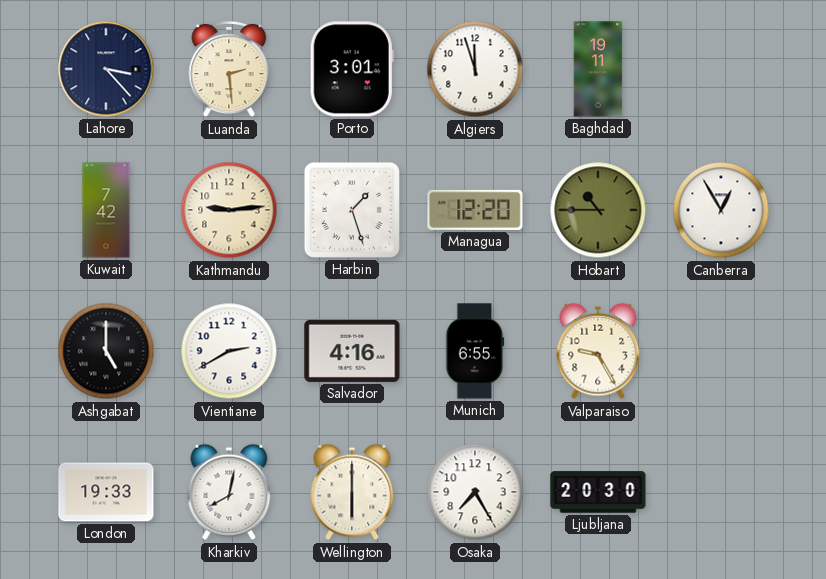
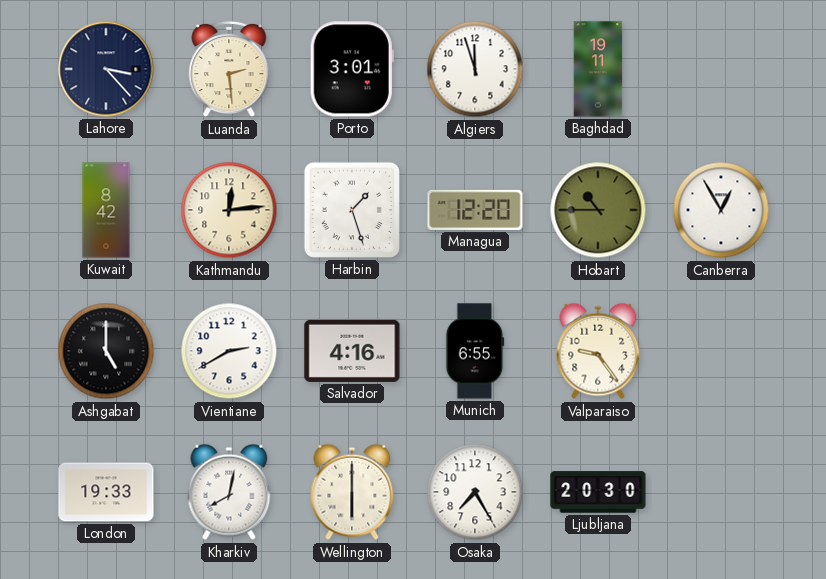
Kuwait: 7:42 -> 8:42 (106, 210)
Kathmandu: 9:14 -> 12:14 (229, 210)
Valparaiso: 9:25 -> 9:24 (598, 351)
